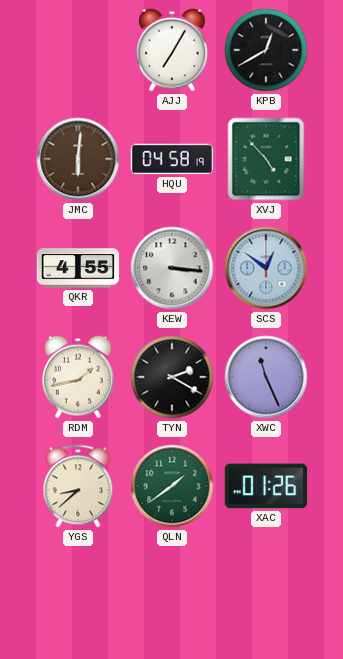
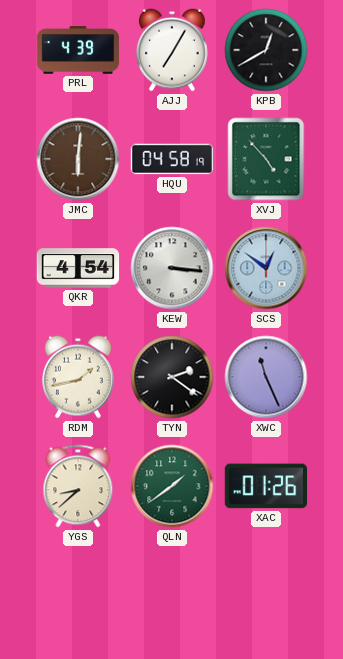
PRL: none -> 4:39 (78, 50)
QKR: 4:55 -> 4:54 (78, 268)
TYN: 2:20 -> 2:21 (172, 377)
